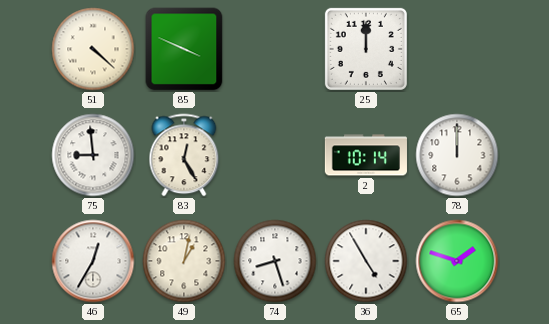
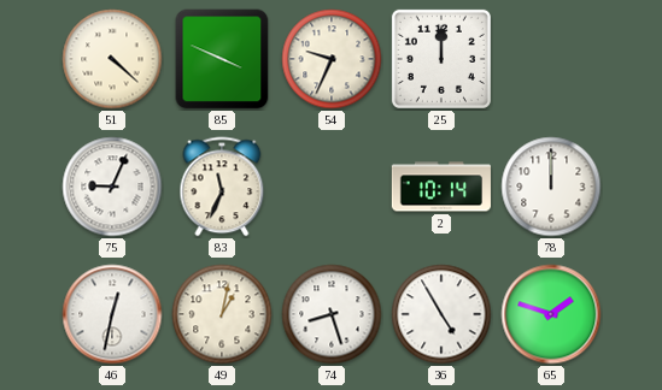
54: none -> 9:34 (332, 59)
75: 8:59 -> 9:04 (112, 187)
83: 12:25 -> 11:34 (222, 187)
46: 12:35 -> 12:32 (112, 314)
